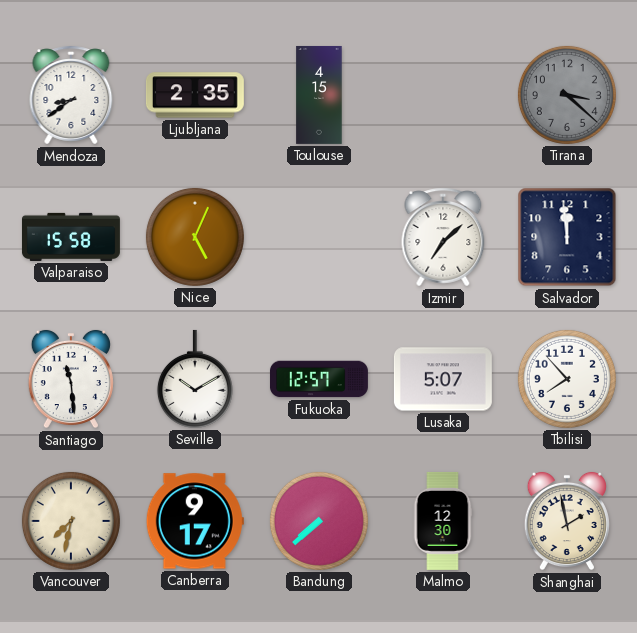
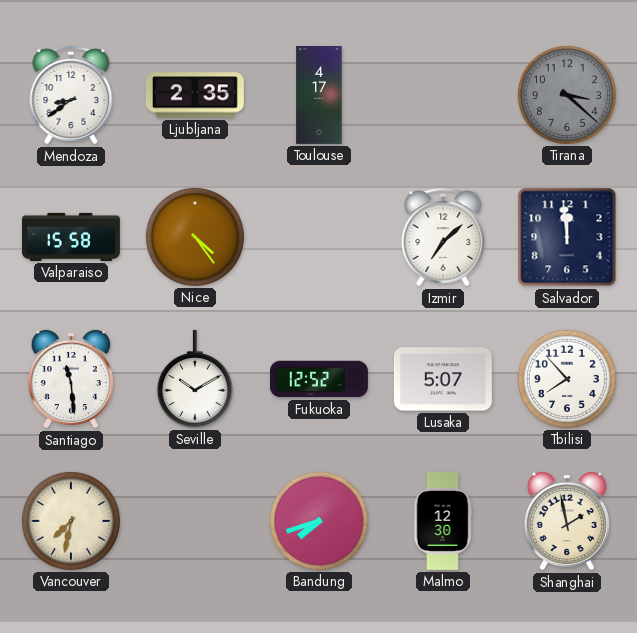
Toulouse: 4:15 -> 4:17 (319, 95)
Nice: 5:04 -> 4:24 (195, 237)
Fukuoka: 12:57 -> 12:52 (319, 379)
Canberra: 9:17 -> none (195, 521)
Bandung: 7:38 -> 7:42 (319, 521)
